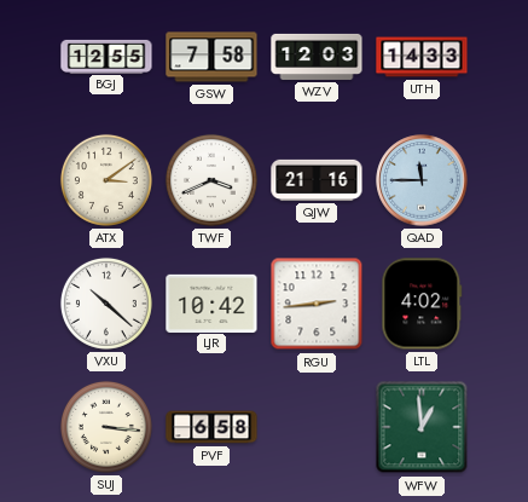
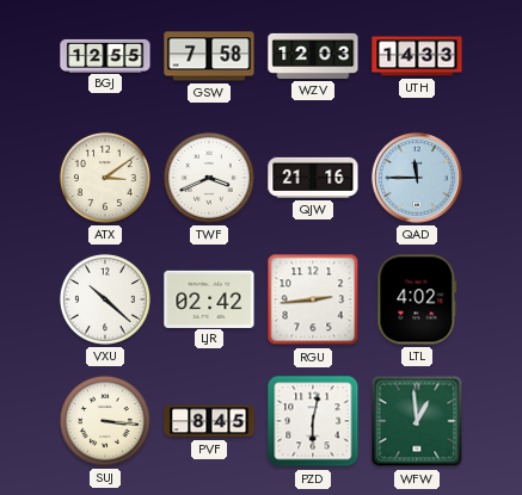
LJR: 10:42 -> 02:42 (209, 298)
PVF: 6:58 -> 8:45 (209, 421)
PZD: none -> 6:02 (313, 421)
